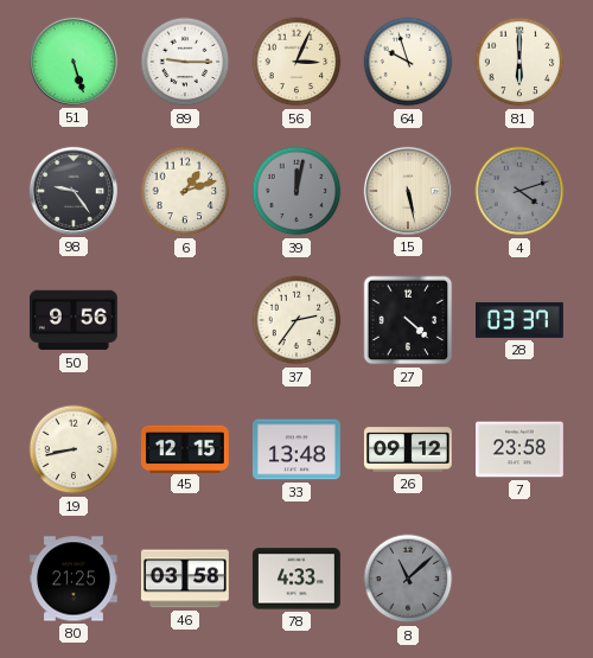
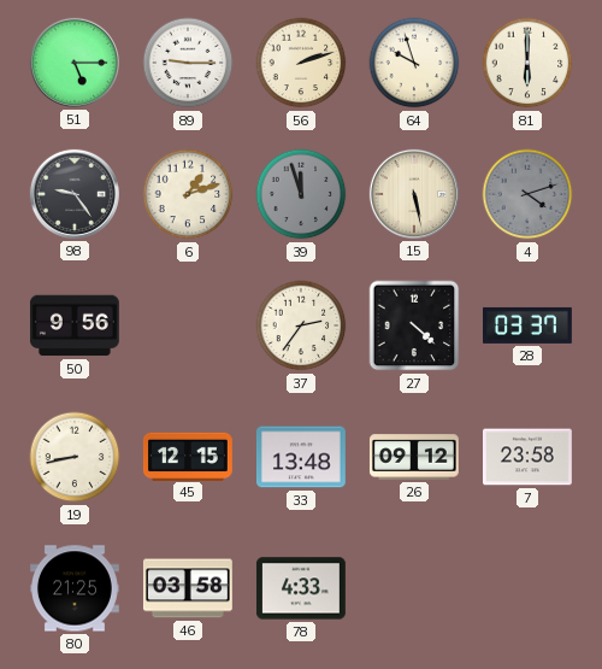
51: 5:27 -> 5:15 (75, 63)
56: 3:04 -> 2:12 (301, 63)
39: 12:02 -> 11:57 (301, 194)
8: 11:08 -> none (408, 579)
